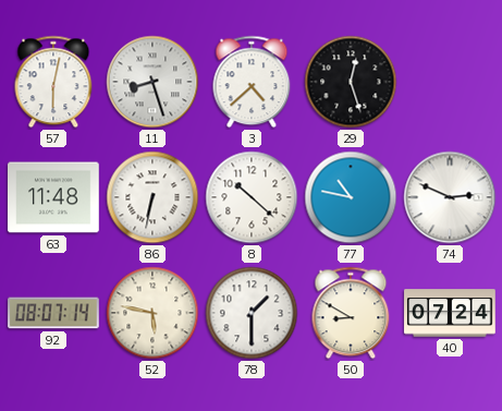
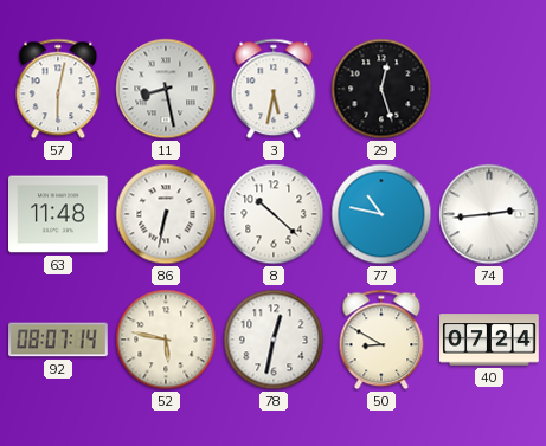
11: 8:27 -> 8:28 (166, 89)
3: 4:38 -> 5:32 (274, 89)
74: 2:49 -> 2:44 (489, 214)
78: 1:30 -> 12:32 (274, 340)
